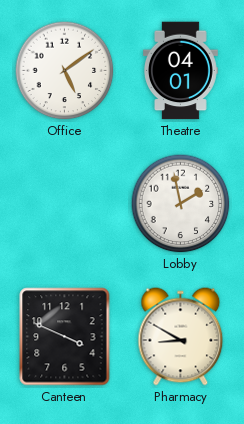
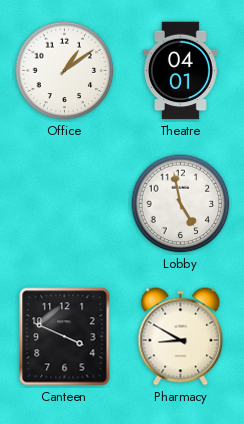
Office: 5:09 -> 1:09 (65, 71)
Lobby: 1:58 -> 4:58 (181, 204)
